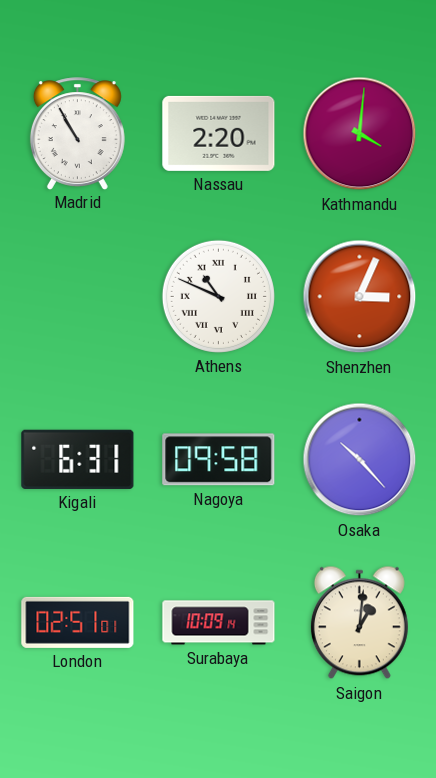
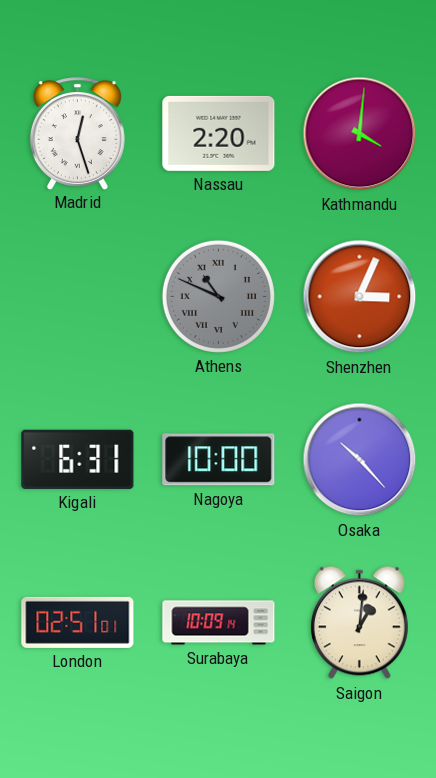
Madrid: 10:55 -> 12:27 (77, 133)
Athens dial: white -> grey (218, 296)
Nagoya: 09:58 -> 10:00 (219, 460)
